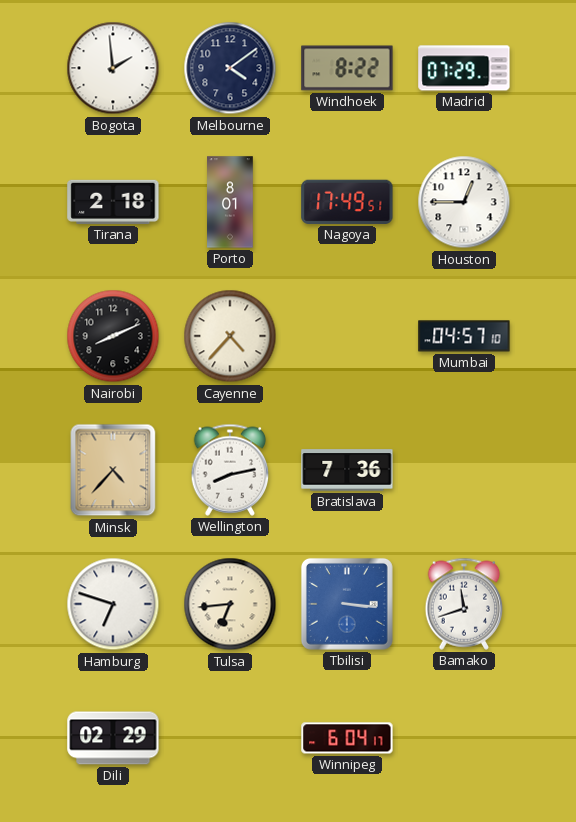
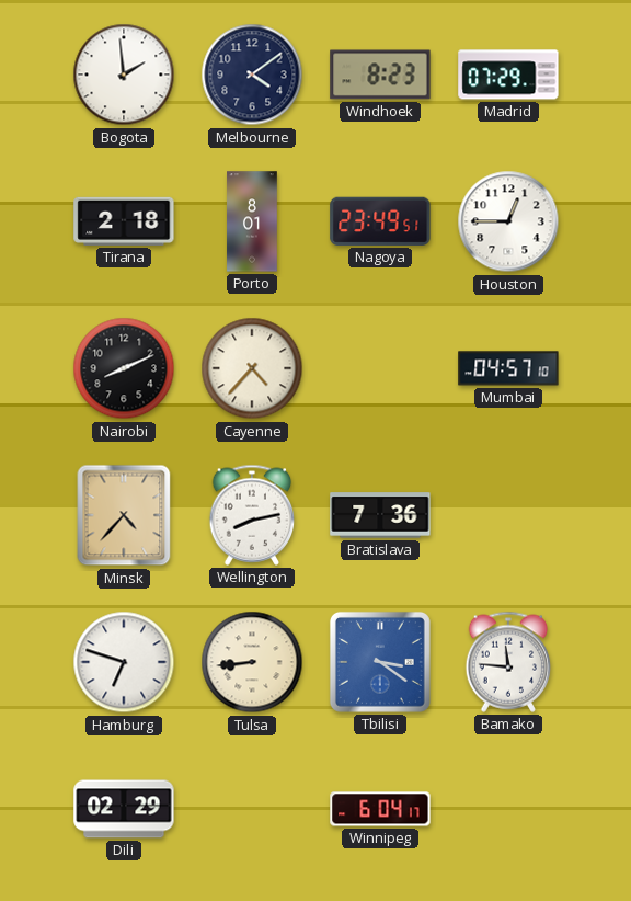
Windhoek: 8:22 -> 8:23 (380, 75)
Nagoya: 17:49 -> 23:49 (380, 221)
Tulsa: 6:44 -> 8:44 (252, 662)
Tbilisi: 3:16 -> 3:21 (380, 662)
Bamako: 11:42 -> 11:46 (508, 662)
